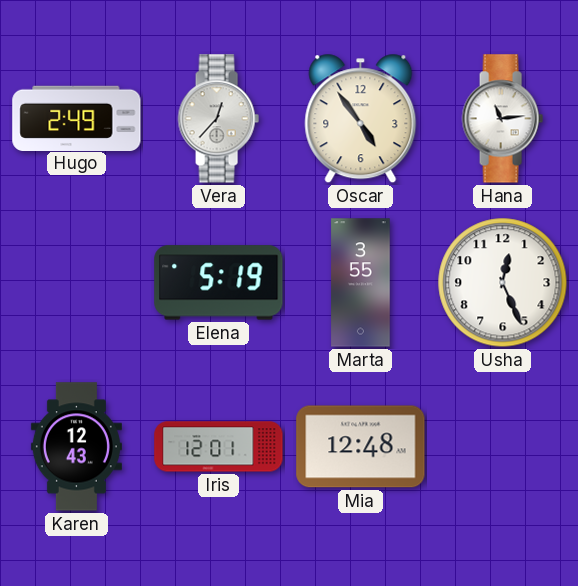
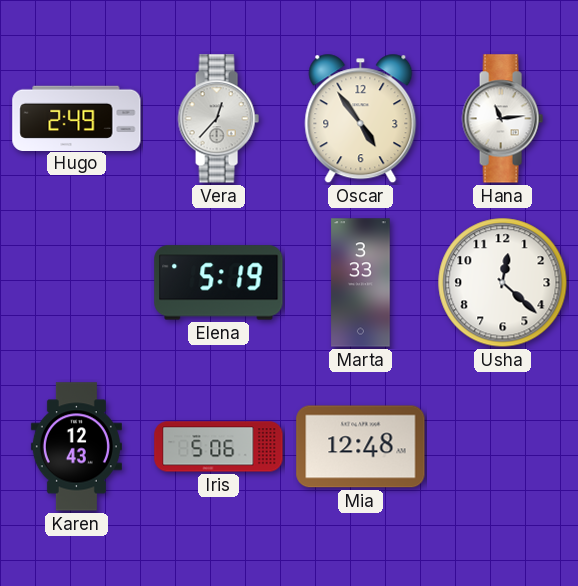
Marta: 3:55 -> 3:33 (361, 283)
Usha: 12:26 -> 12:22 (503, 283)
Iris: 12:01 -> 5:06 (219, 447)
